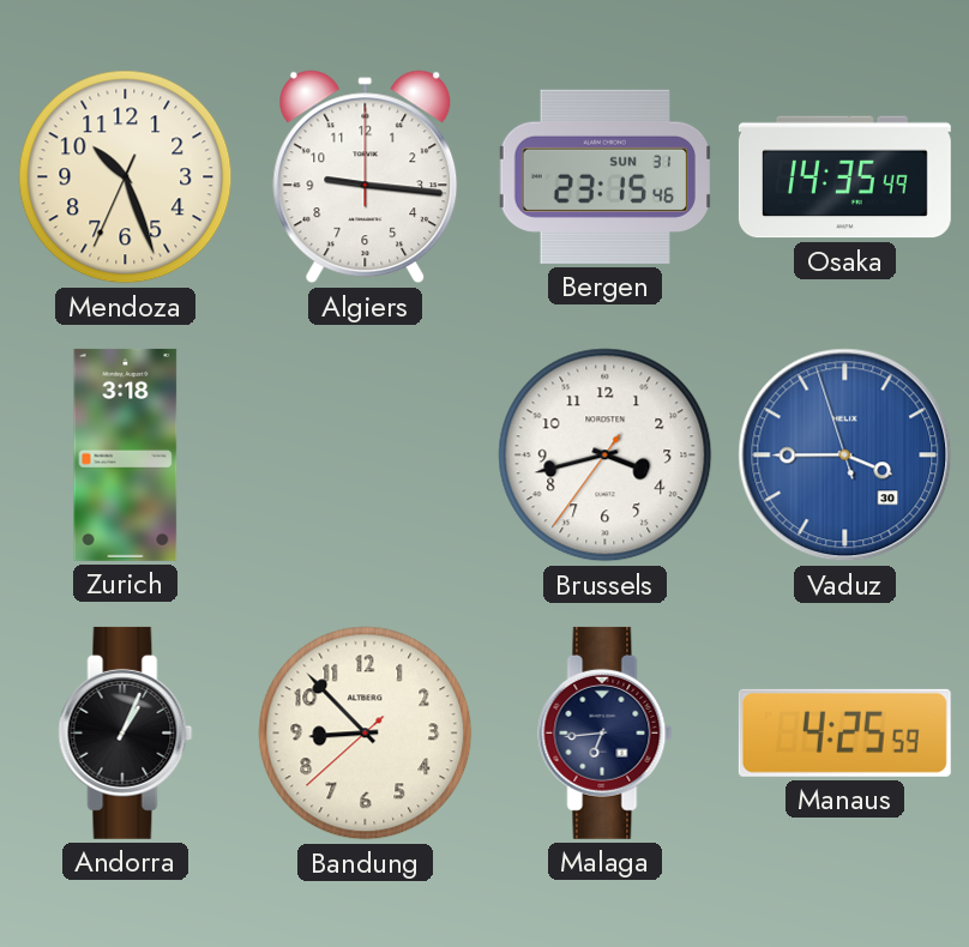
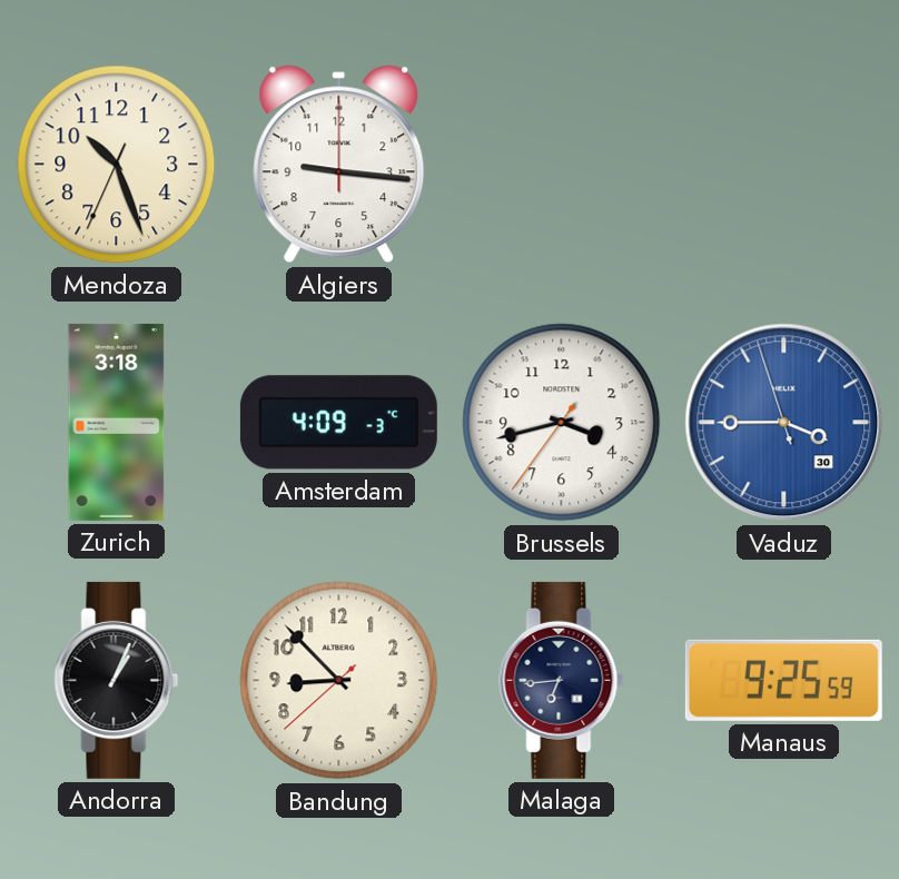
Bergen: 23:15 -> none (606, 176)
Osaka: 14:35 -> none (844, 177)
Amsterdam: none -> 4:09 (338, 423)
Manaus: 4:25 -> 9:25 (783, 680)
